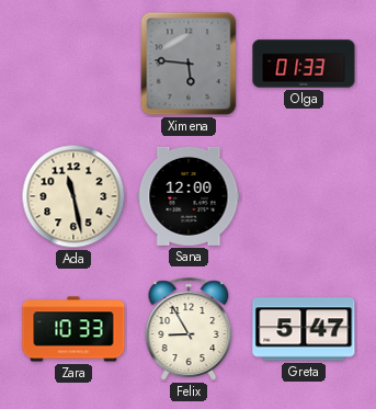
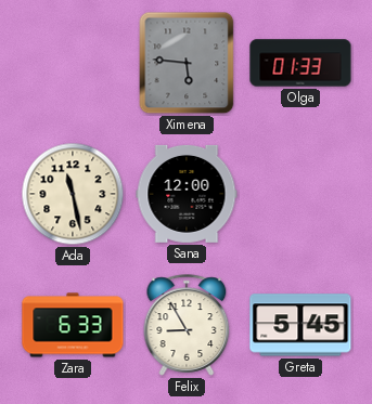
Zara: 10:33 -> 6:33 (73, 325)
Greta: 5:47 -> 5:45 (300, 325)
